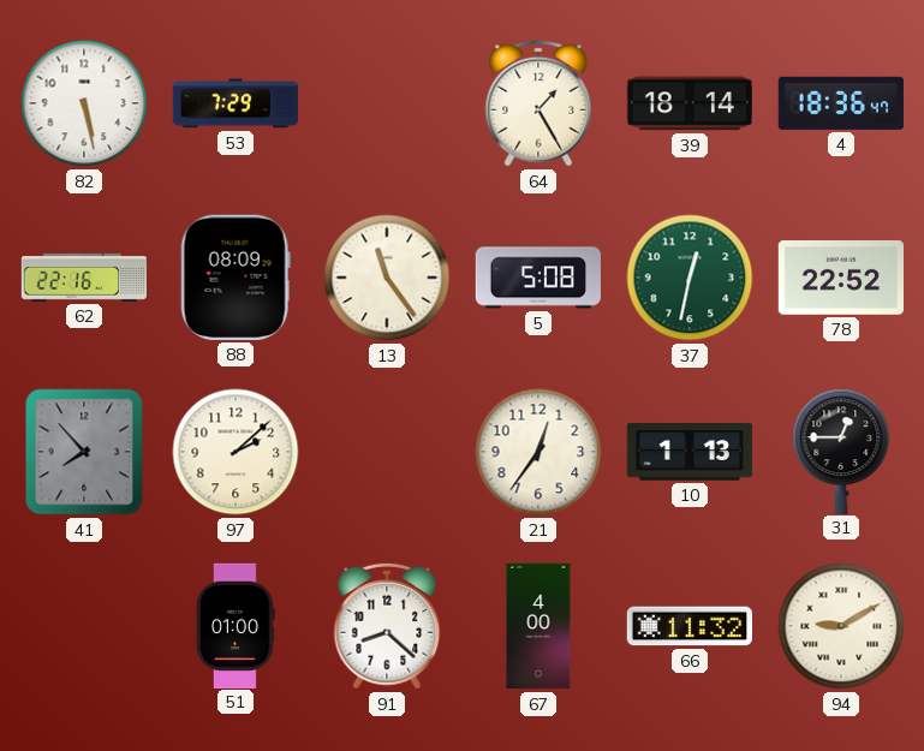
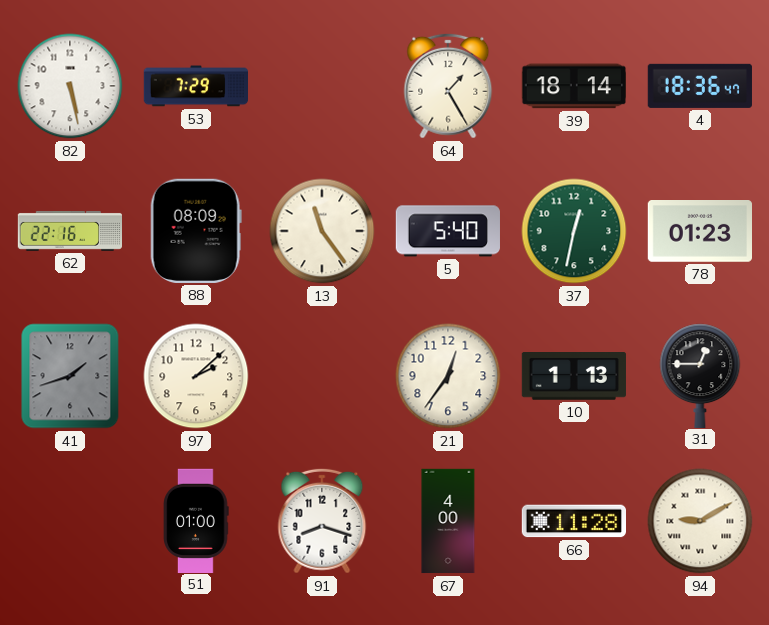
5: 5:08 -> 5:40 (448, 231)
78: 22:52 -> 01:23 (699, 232)
41: 7:53 -> 1:42 (70, 376)
91: 8:22 -> 8:18 (322, 521)
66: 11:32 -> 11:28 (573, 521)
